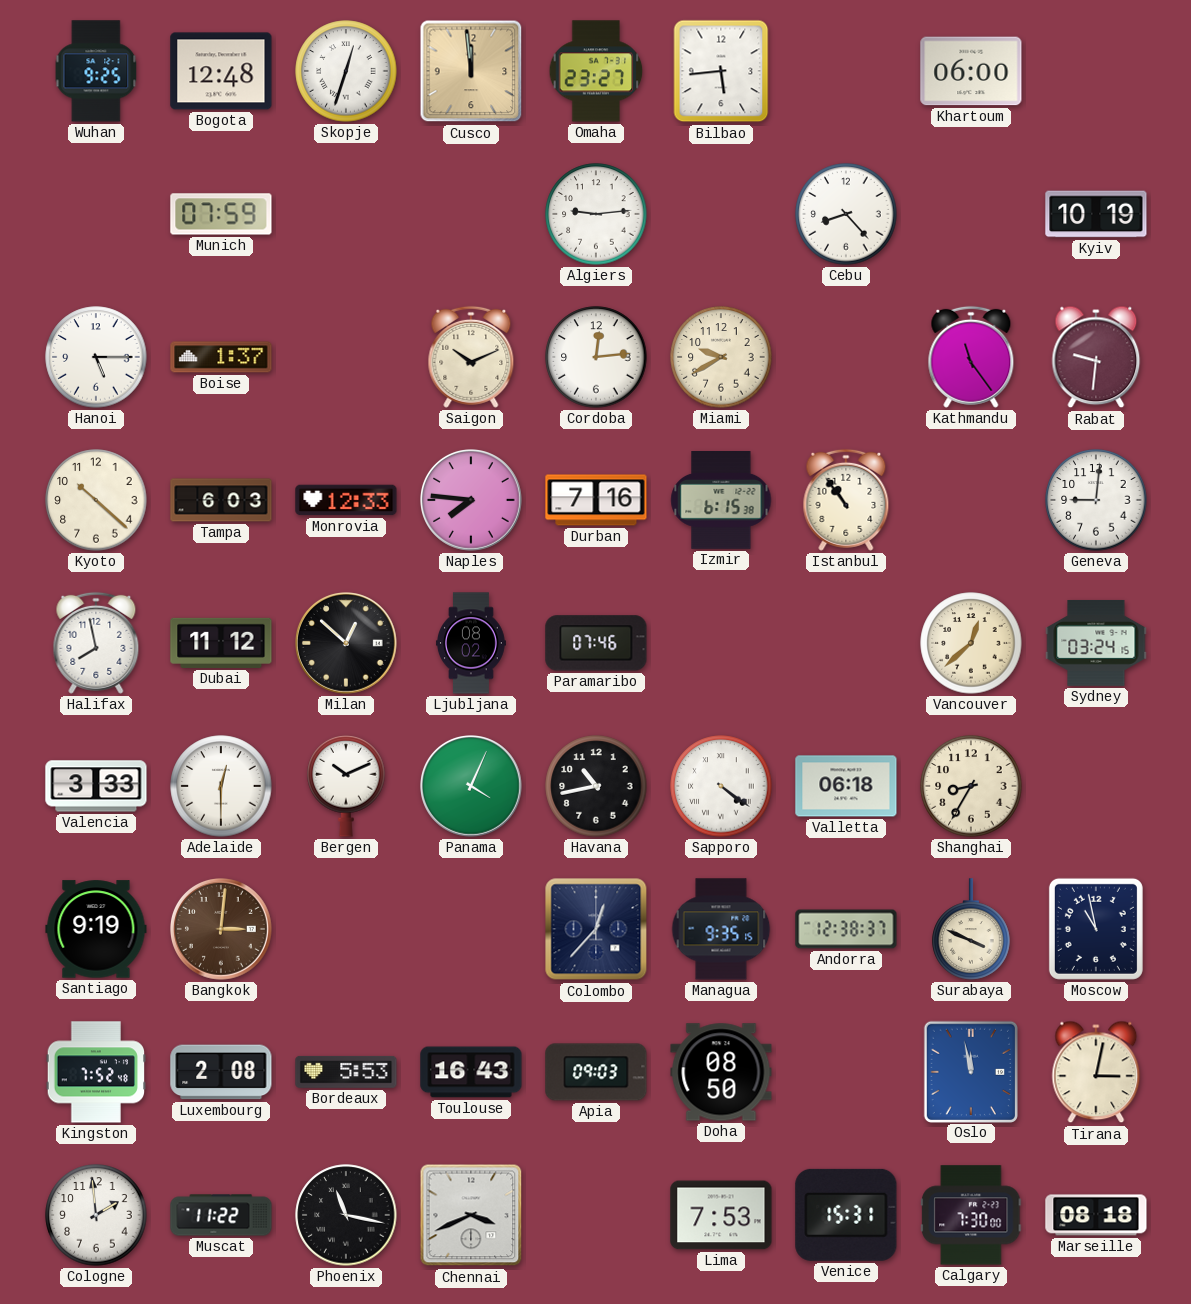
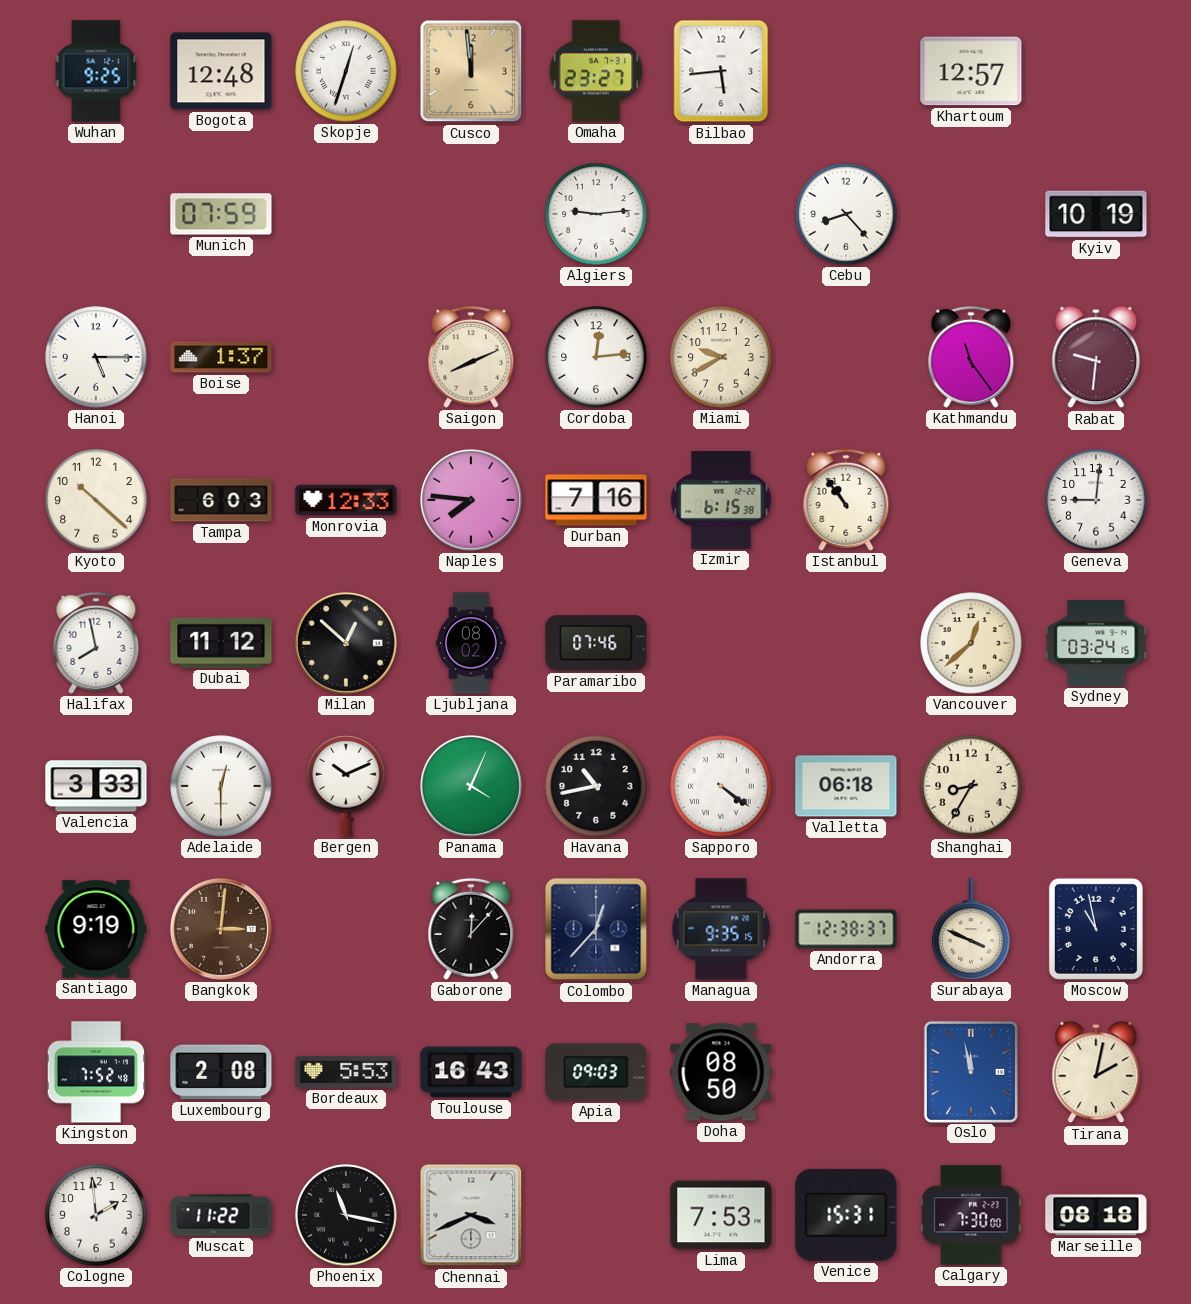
Khartoum: 06:00 -> 12:57 (971, 71)
Saigon: 10:11 -> 8:11 (471, 357)
Gaborone: none -> 12:07 (471, 929)
Tirana: 3:02 -> 2:02 (1096, 1072)
